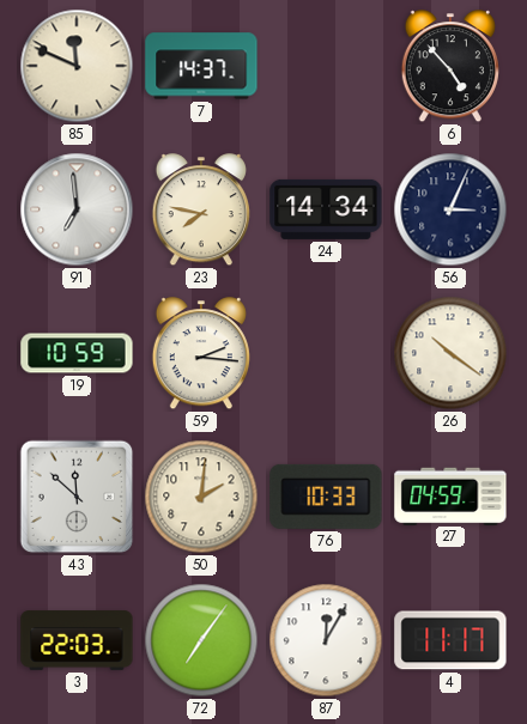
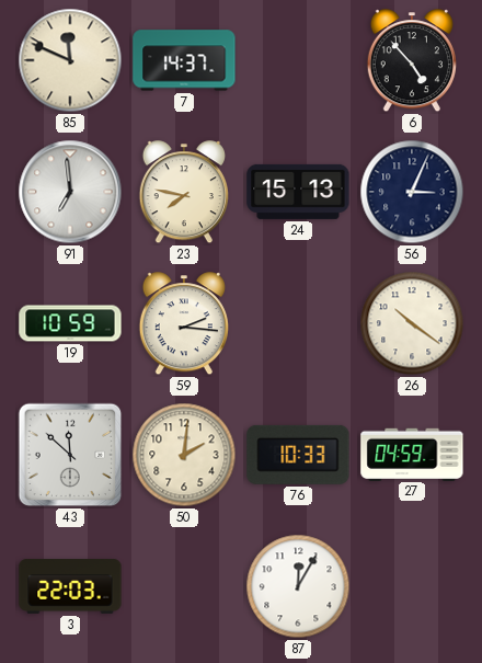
24: 14:34 -> 15:13 (298, 192)
72: 7:06 -> none (201, 640)
4: 11:17 -> none (450, 640)
